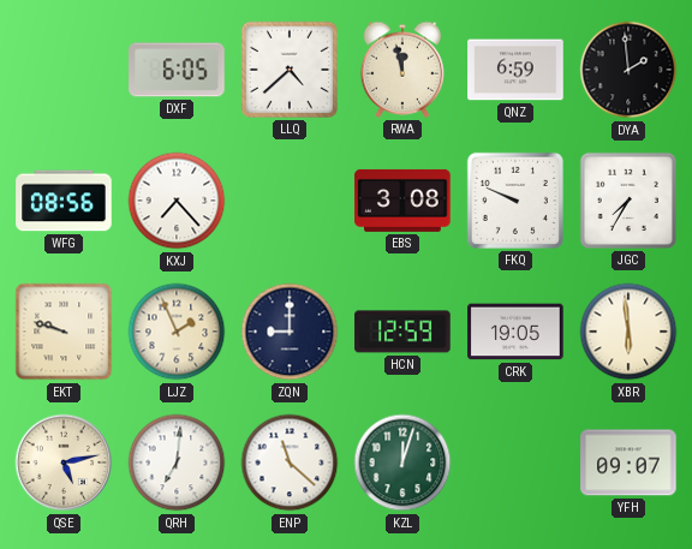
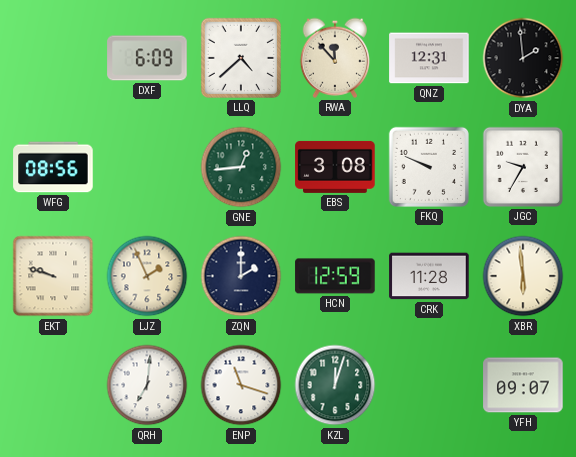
DXF: 6:05 -> 6:09 (147, 58)
RWA: 11:58 -> 11:53 (334, 58)
QNZ: 6:59 -> 12:31 (429, 58)
KXJ: 7:23 -> none (177, 201)
GNE: none -> 12:44 (241, 167)
JGC: 7:35 -> 9:35 (523, 167)
ZQN: 9:00 -> 2:00 (241, 276)
CRK: 19:05 -> 11:28 (429, 276)
QSE: 5:13 -> none (64, 463)
ENP: 11:22 -> 11:18 (241, 385)
